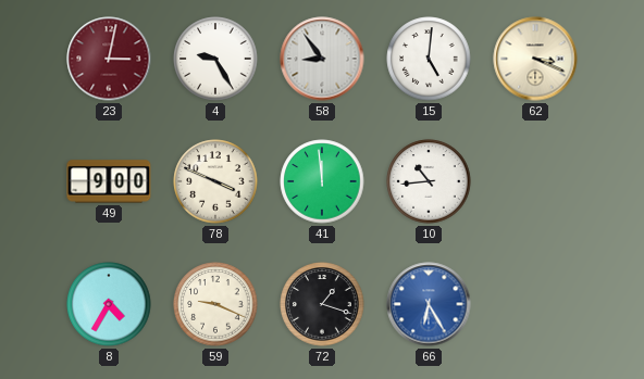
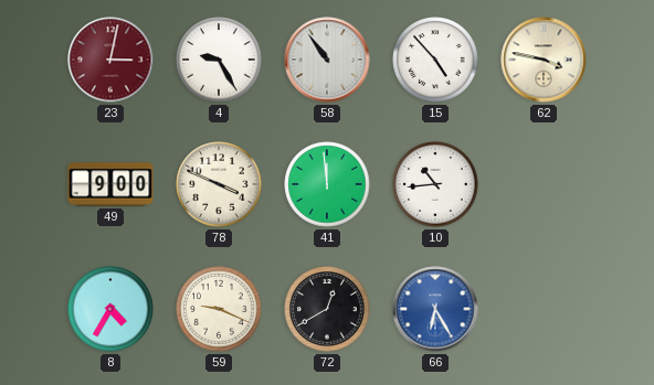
58: 8:54 -> 10:54 (327, 60)
15: 5:01 -> 4:53 (435, 60)
62: 3:19 -> 3:47 (544, 60)
72: 1:18 -> 12:40 (327, 309)
